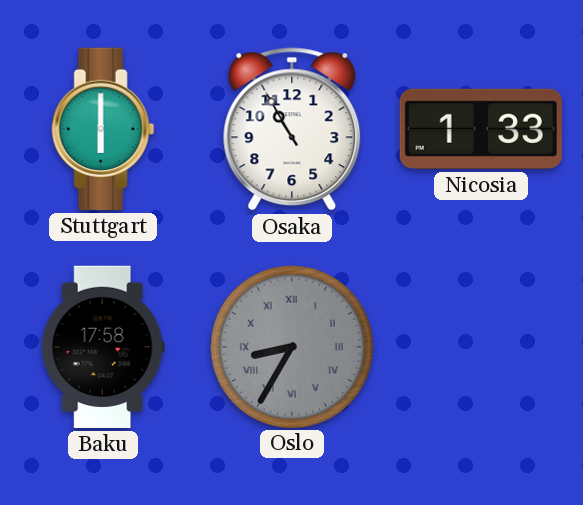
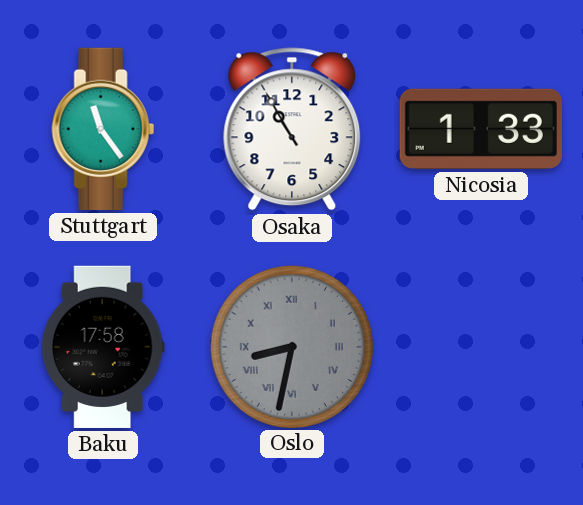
Stuttgart: 6:00 -> 11:24 (103, 129)
Oslo: 8:35 -> 8:32 (291, 346)
